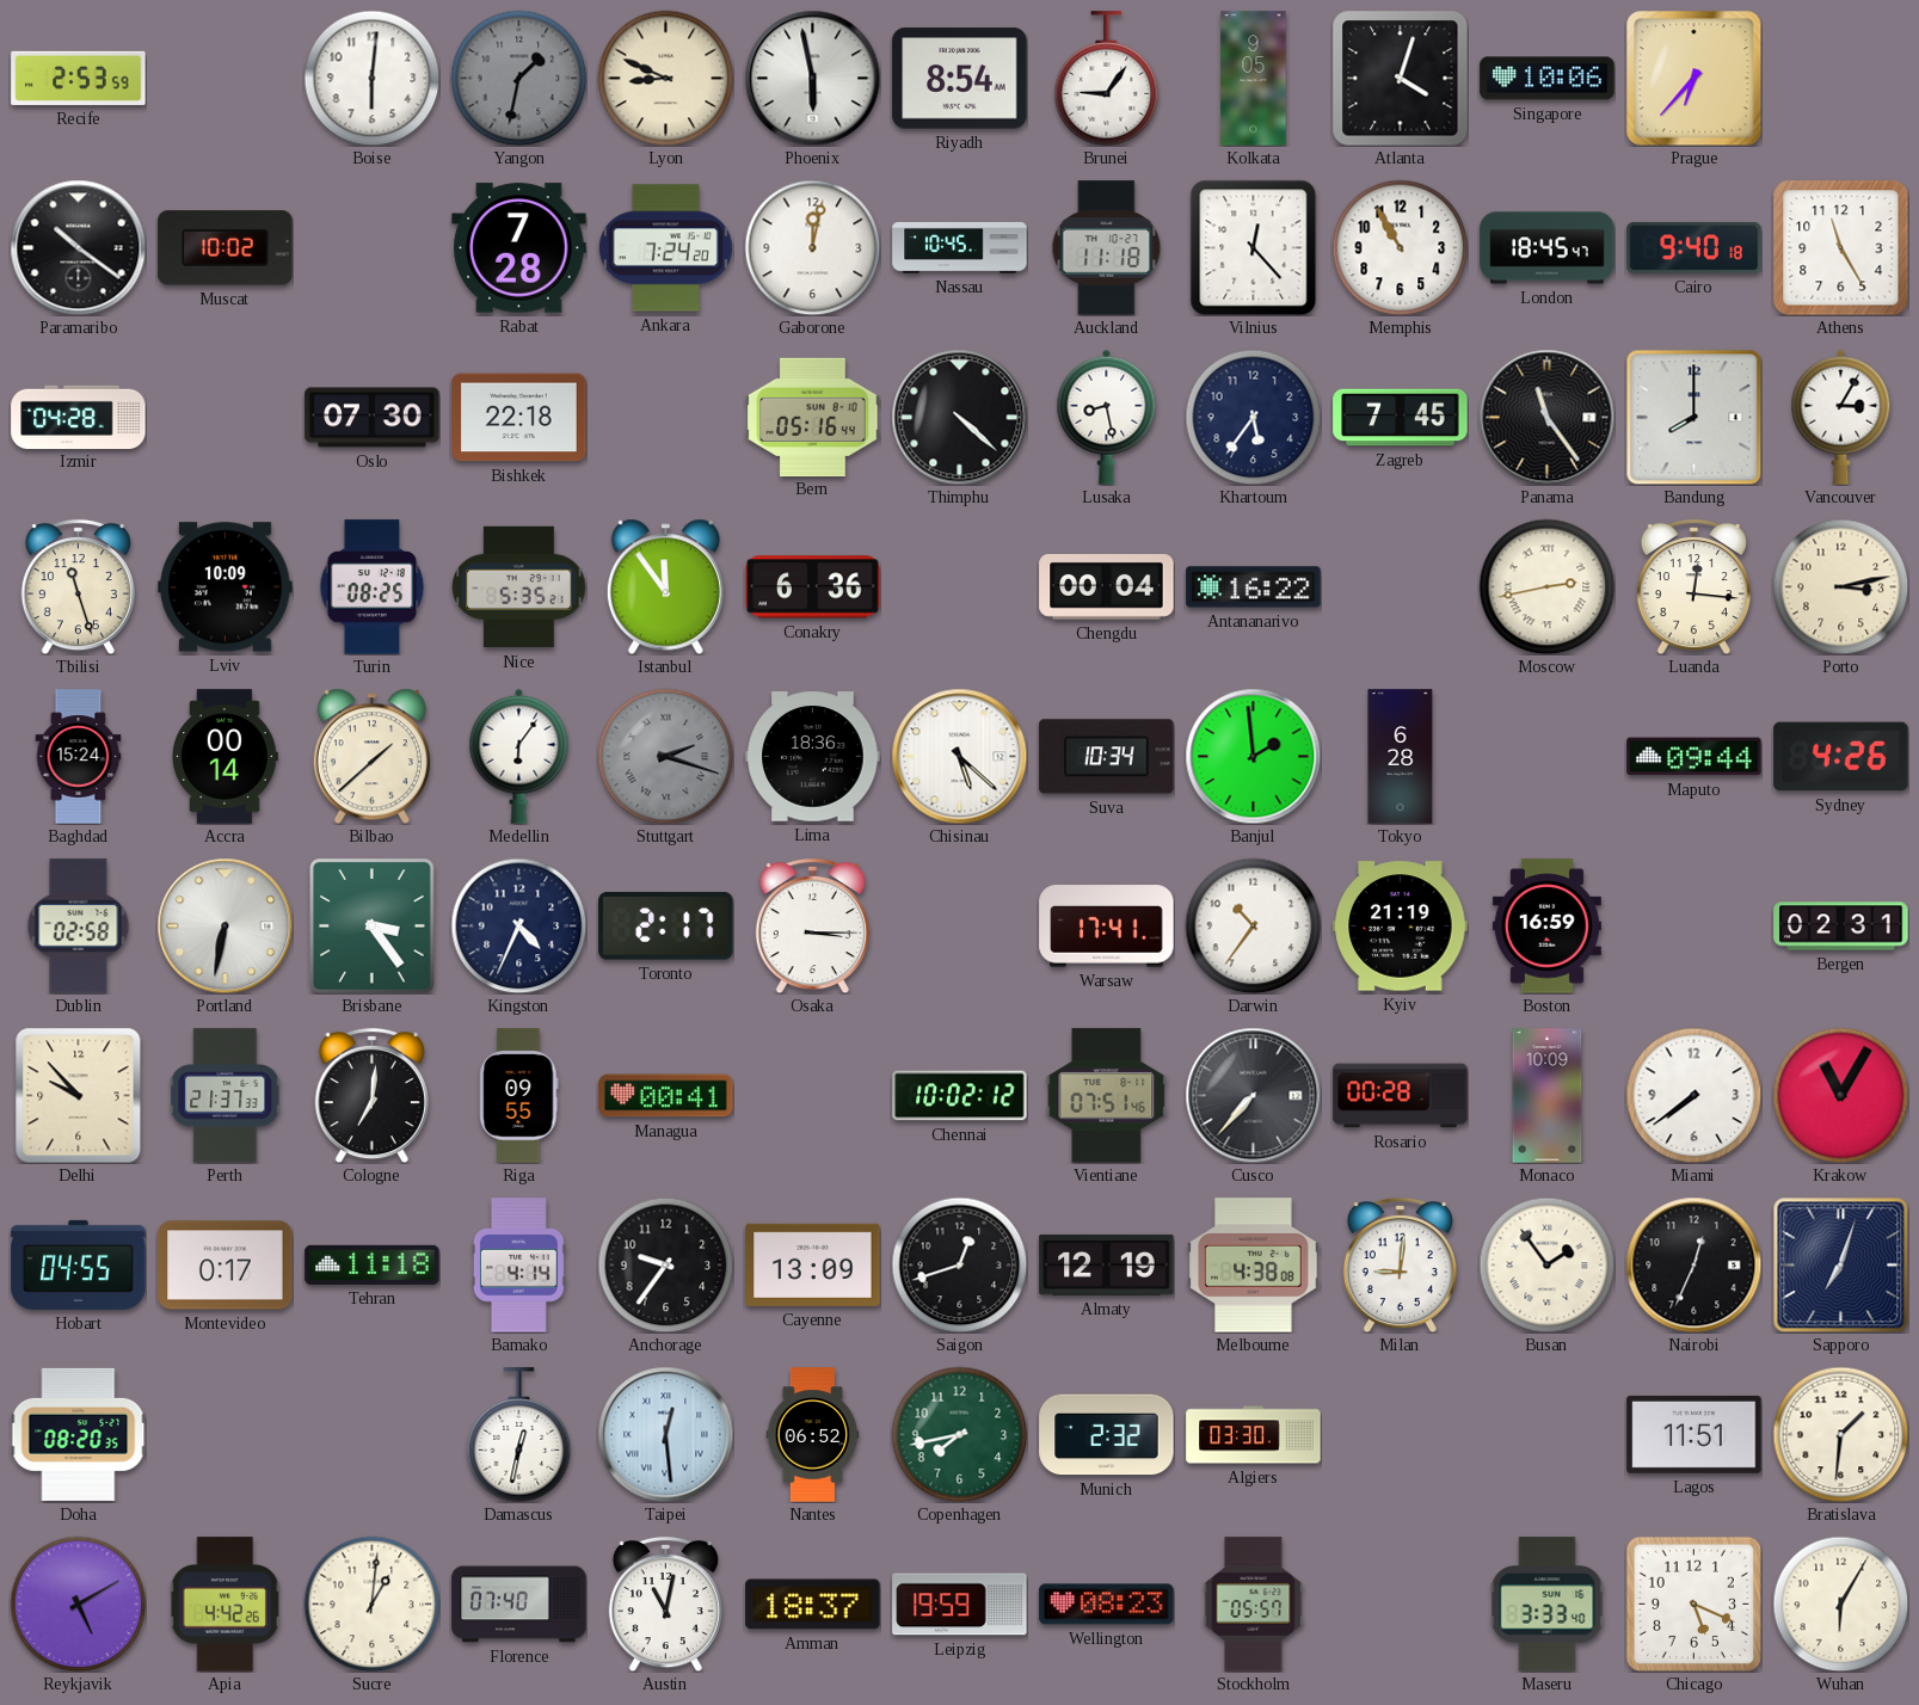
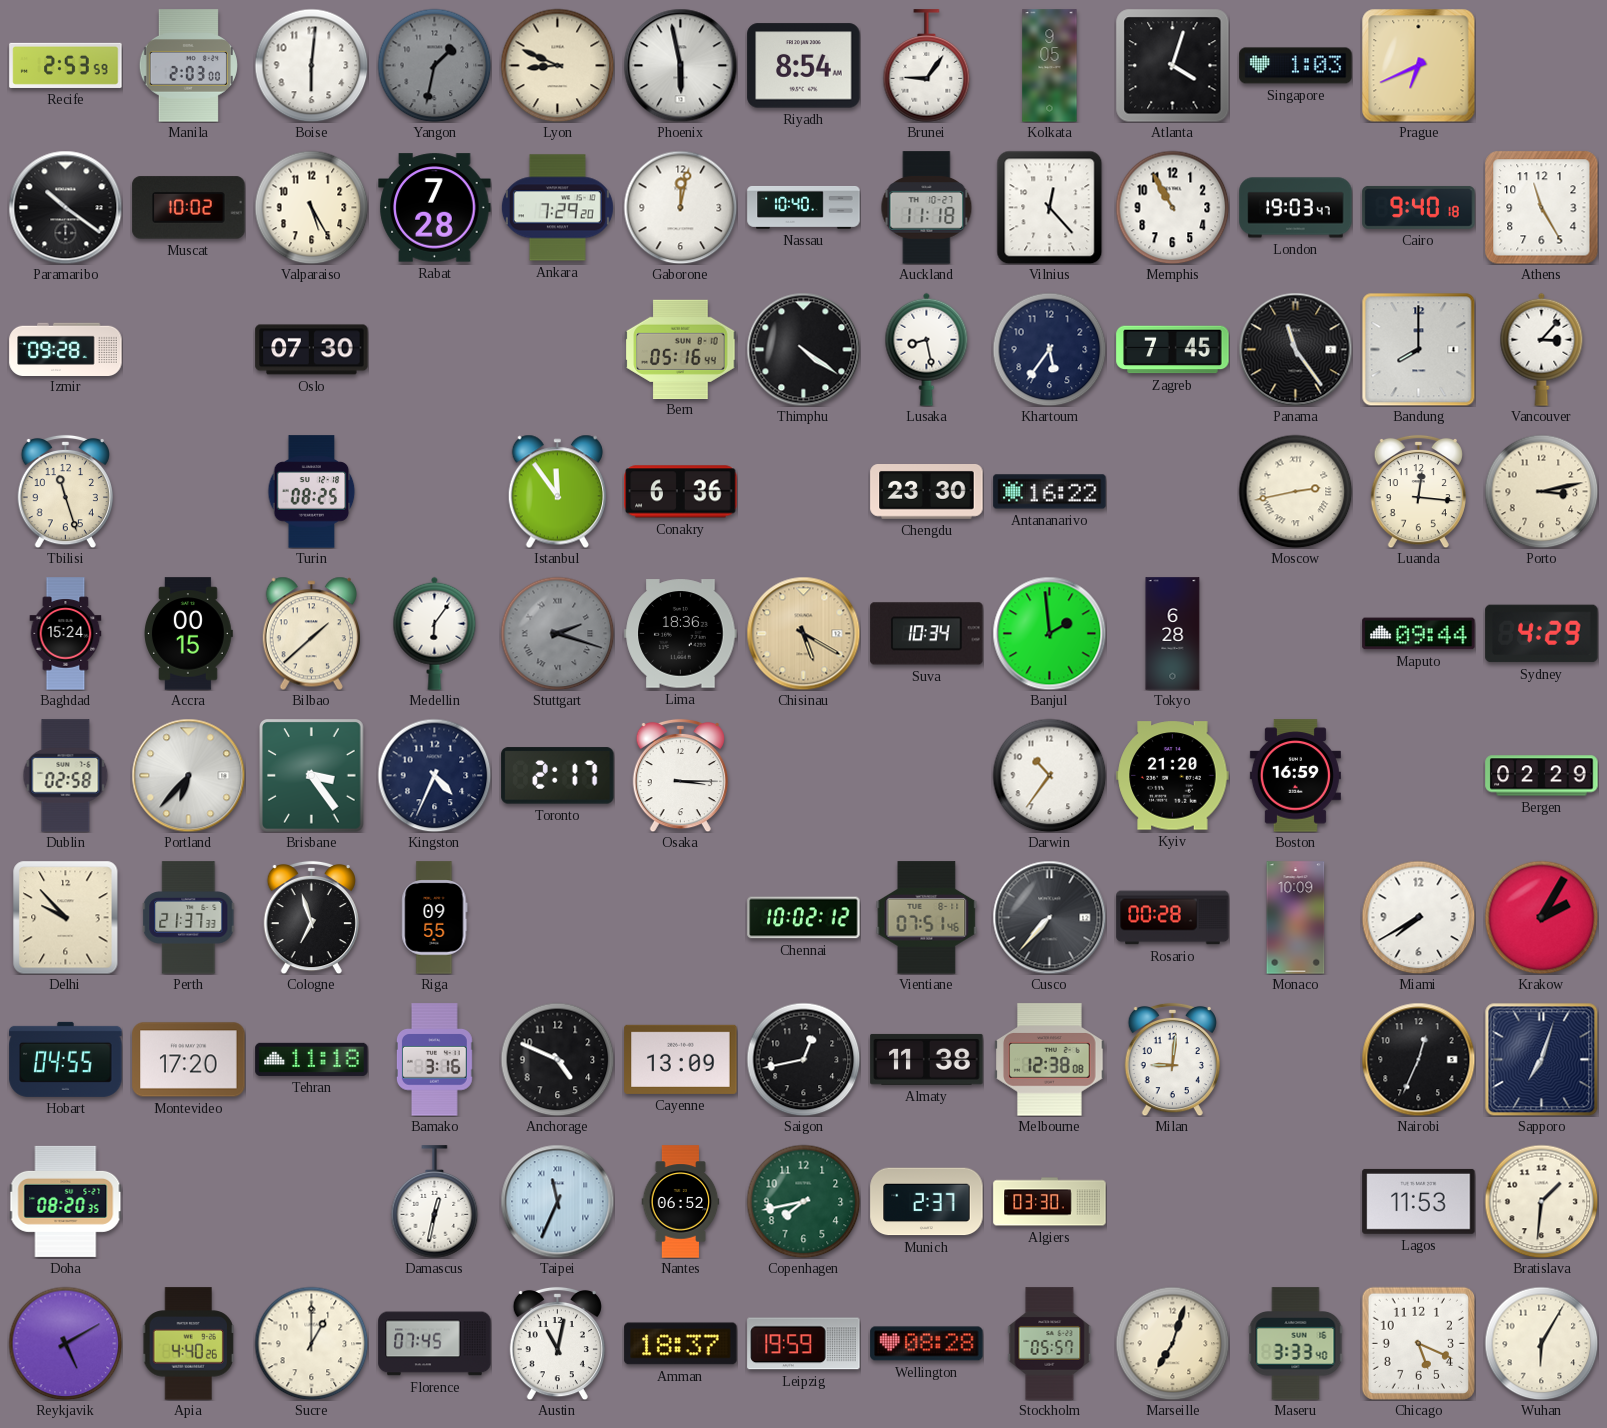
Manila: none -> 2:03 (188, 66)
Singapore: 10:06 -> 1:03 (1296, 66)
Prague: 6:37 -> 6:41 (1418, 65)
Valparaiso: none -> 5:25 (311, 207)
Ankara: 7:24 -> 7:29 (557, 208)
Nassau: 10:45 -> 10:40 (804, 207)
London: 18:45 -> 19:03 (1296, 208)
Izmir: 04:28 -> 09:28 (66, 349)
Bishkek: 22:18 -> none (519, 418)
Thimphu: 4:22 -> 4:21 (803, 349)
Vancouver: 3:05 -> 3:07 (1542, 349)
Lviv: 10:09 -> none (226, 587)
Nice: 5:35 -> none (519, 587)
Chengdu: 00:04 -> 23:30 (927, 492)
Accra: 00:14 -> 00:15 (189, 634)
Chisinau: 5:22 -> 5:20 (803, 633)
Chisinau dial: white -> champagne (803, 633)
Sydney: 4:26 -> 4:29 (1542, 634)
Portland: 6:32 -> 6:37 (188, 775)
Warsaw: 17:41 -> none (1107, 927)
Kyiv: 21:19 -> 21:20 (1173, 776)
Bergen: 02:31 -> 02:29 (1542, 776)
Cologne: 7:01 -> 6:57 (311, 917)
Managua: 00:41 -> none (666, 1096)
Miami: 7:39 -> 7:40 (1418, 917)
Krakow: 11:05 -> 2:05 (1541, 917)
Montevideo: 0:17 -> 17:20 (189, 1060)
Bamako: 4:14 -> 3:16 (434, 1060)
Anchorage: 9:36 -> 4:49 (557, 1059)
Saigon: 12:42 -> 12:43 (803, 1059)
Almaty: 12:19 -> 11:38 (927, 1059)
Melbourne: 4:38 -> 12:38 (1050, 1060)
Busan: 1:54 -> none (1546, 1264)
Taipei: 12:29 -> 11:34 (557, 1201)
Munich: 2:32 -> 2:37 (927, 1202)
Lagos: 11:51 -> 11:53 (1419, 1201)
Apia: 4:42 -> 4:40 (188, 1344)
Sucre: 1:01 -> 1:00 (311, 1343)
Florence: 07:40 -> 07:45 (435, 1344)
Wellington: 08:23 -> 08:28 (927, 1344)
Marseille: none -> 7:03 (1172, 1343)
